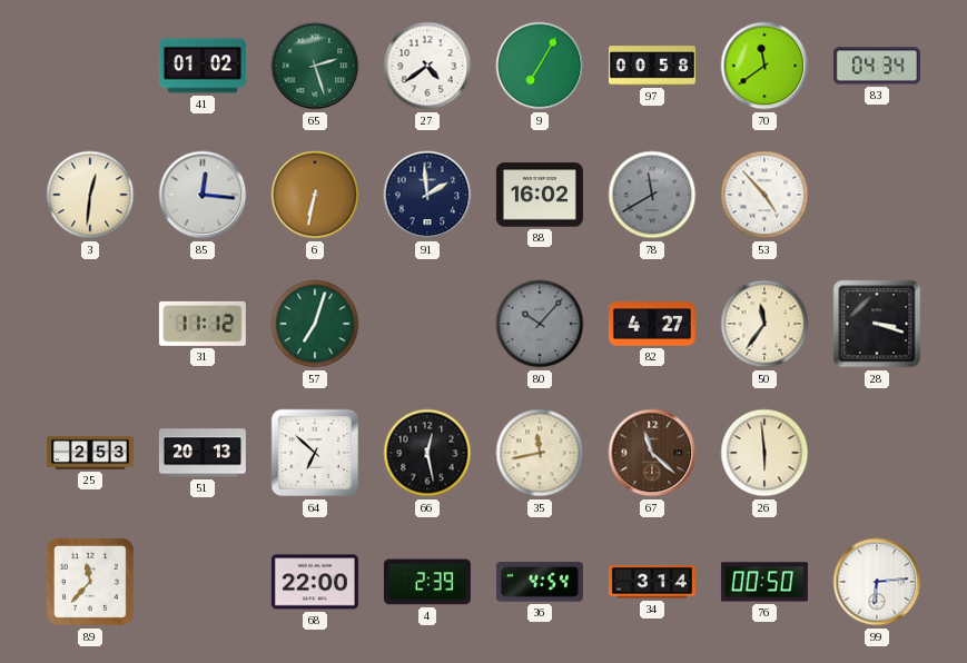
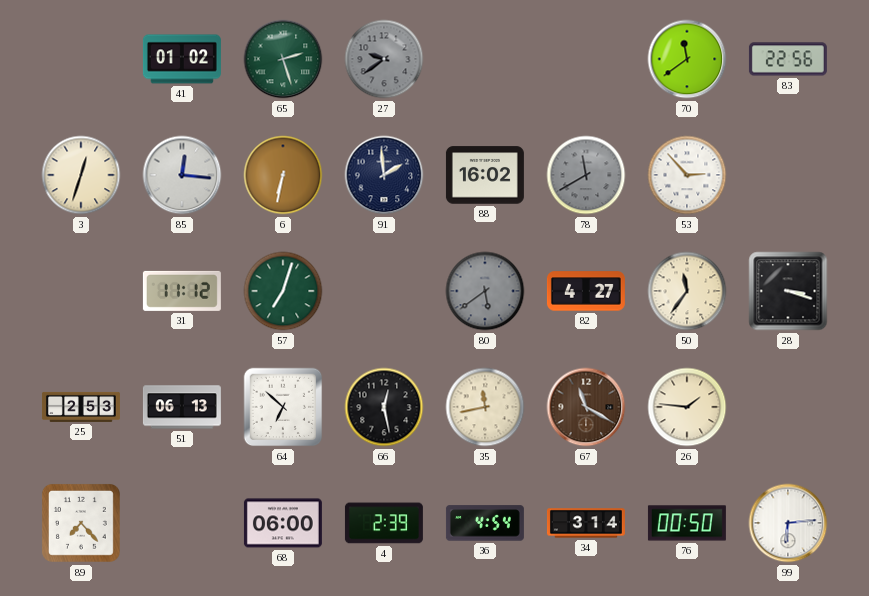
27: 4:39 -> 9:39 (384, 59)
27 dial: white -> grey (384, 59)
9: 7:05 -> none (540, 66)
97: 00:58 -> none (652, 66)
83: 04:34 -> 22:56 (788, 59)
3: 12:31 -> 12:33 (81, 175)
53: 4:53 -> 2:53 (687, 175)
80: 10:07 -> 5:39 (485, 291)
51: 20:13 -> 06:13 (182, 407)
67: 11:22 -> 11:20 (586, 407)
26: 5:59 -> 1:46 (687, 407)
89: 11:37 -> 7:23 (81, 523)
68: 22:00 -> 06:00 (283, 523)
